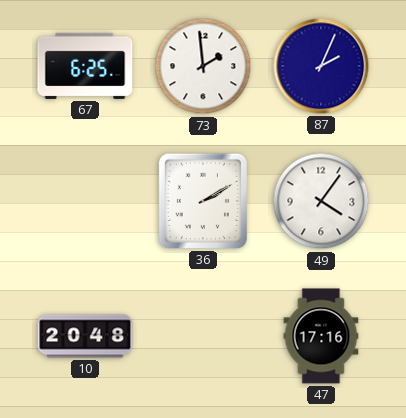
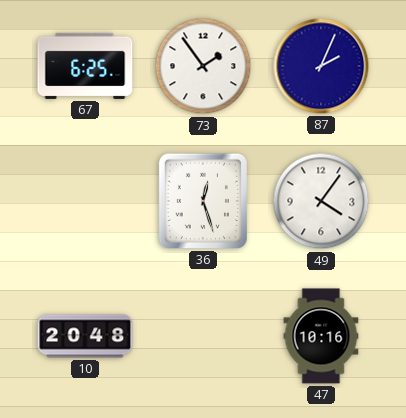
73: 1:59 -> 1:54 (203, 66)
36: 2:10 -> 12:27 (203, 201)
47: 17:16 -> 10:16 (321, 336)
